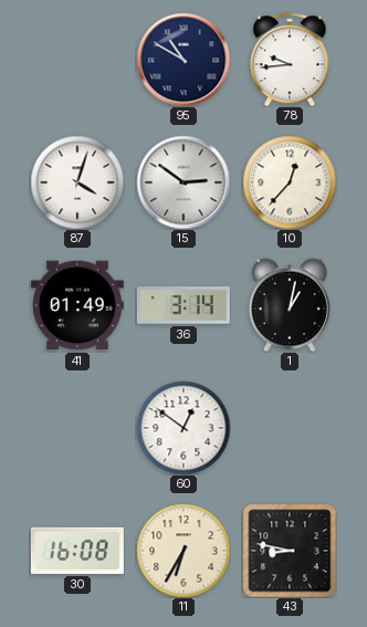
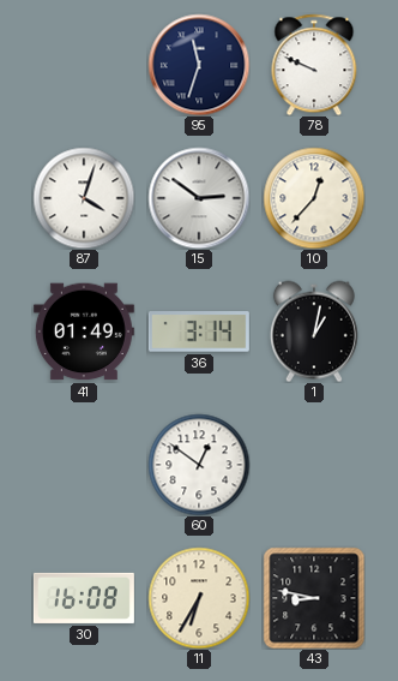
95: 10:50 -> 11:33 (199, 65)
78: 9:44 -> 9:49 (314, 65)
